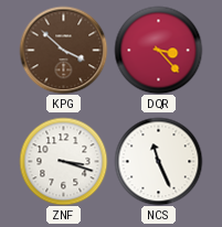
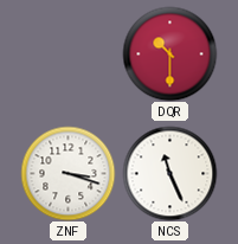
KPG: 3:52 -> none (63, 50)
DQR: 3:23 -> 10:30 (169, 53)
